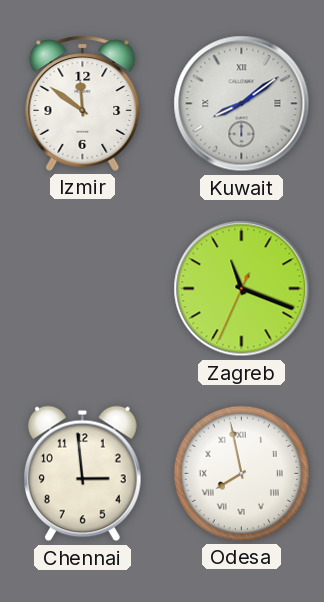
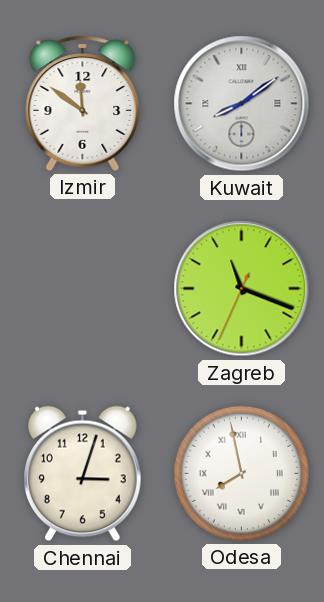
Chennai: 2:59 -> 3:03 (83, 474)
